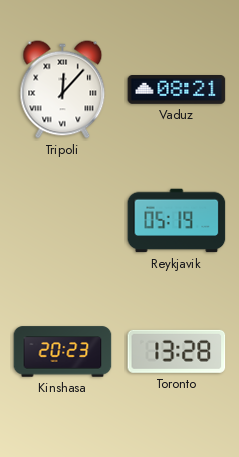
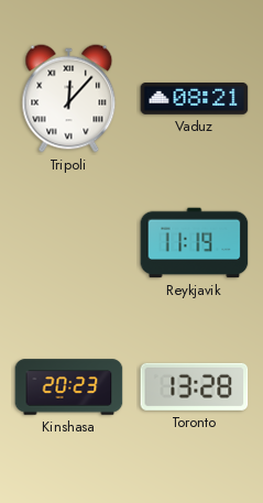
Reykjavik: 05:19 -> 11:19 (195, 243)
